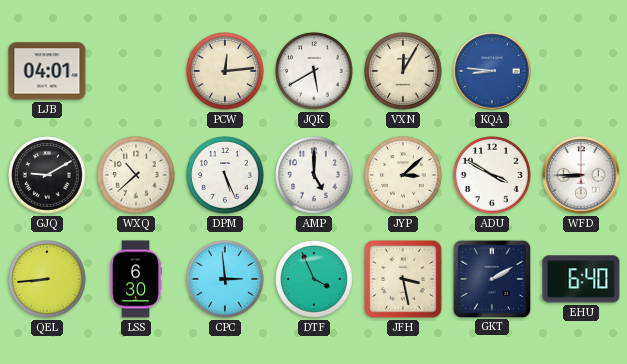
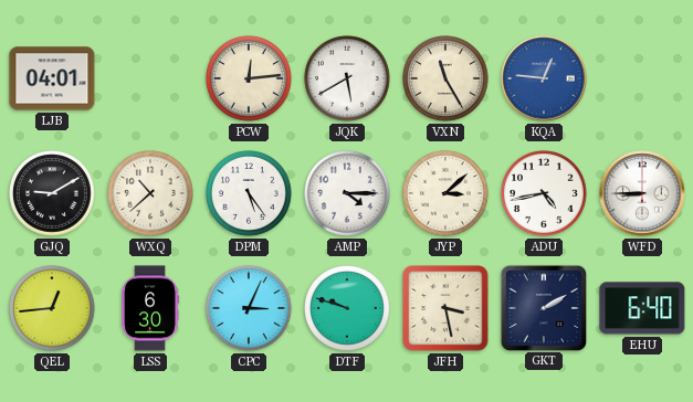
VXN: 12:05 -> 11:25 (445, 78)
KQA: 8:46 -> 12:46 (544, 78)
DPM: 5:26 -> 5:24 (249, 193)
AMP: 5:00 -> 4:15 (347, 193)
ADU: 3:50 -> 4:43 (544, 193)
QEL: 8:44 -> 12:44 (52, 308)
CPC: 2:59 -> 3:04 (249, 308)
DTF: 3:56 -> 9:48 (347, 308)
